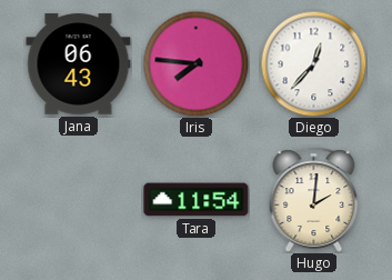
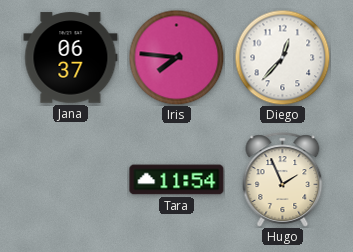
Jana: 06:43 -> 06:37 (71, 58)
Hugo: 2:01 -> 1:56 (283, 180)
